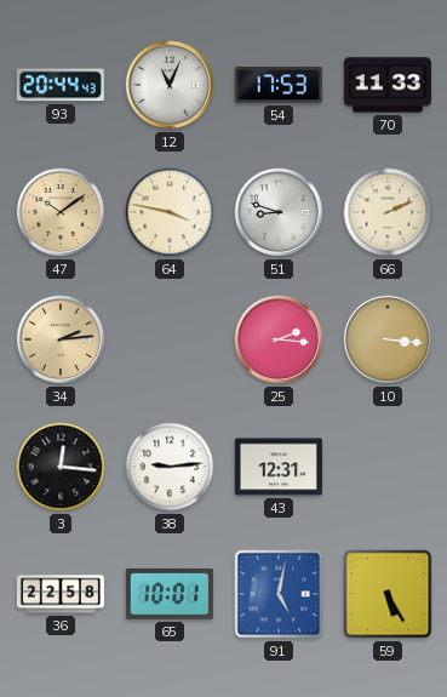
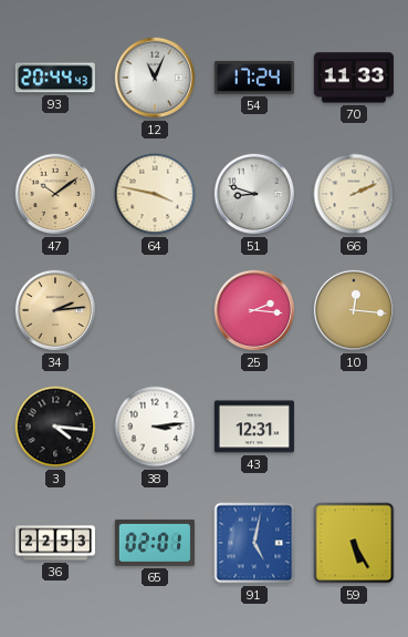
54: 17:53 -> 17:24 (254, 79)
10: 3:16 -> 12:16 (354, 310)
3: 12:16 -> 4:16 (55, 427)
38: 9:14 -> 3:14 (155, 427)
36: 22:58 -> 22:53 (55, 543)
65: 10:01 -> 02:01 (155, 543)
